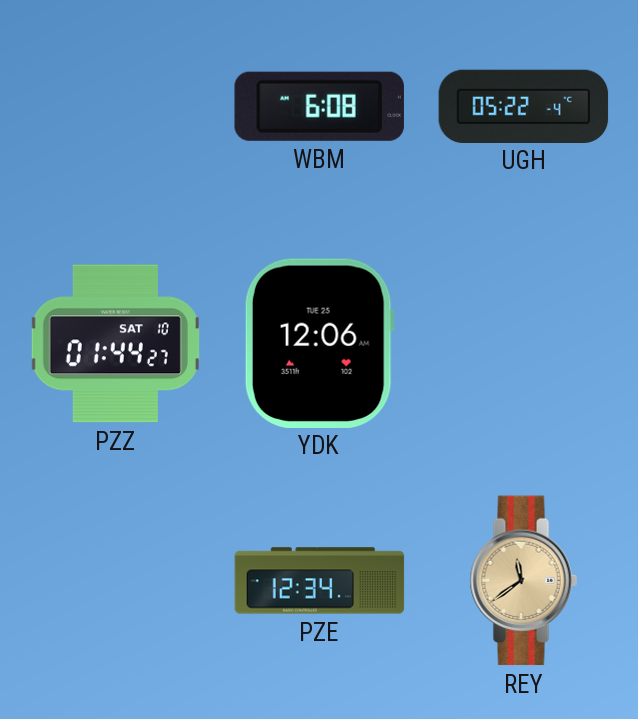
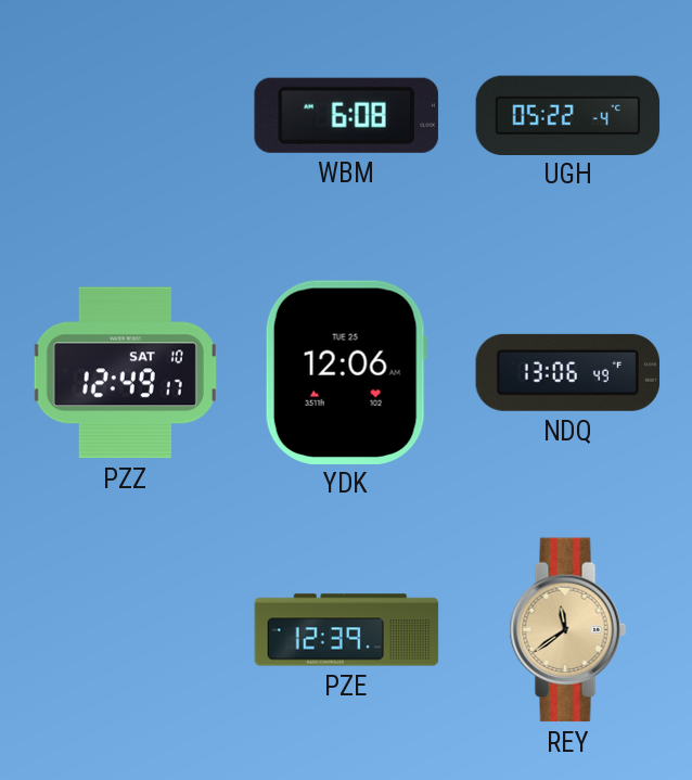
PZZ: 01:44 -> 12:49 (125, 373)
NDQ: none -> 13:06 (568, 372)
PZE: 12:34 -> 12:39 (347, 630)
